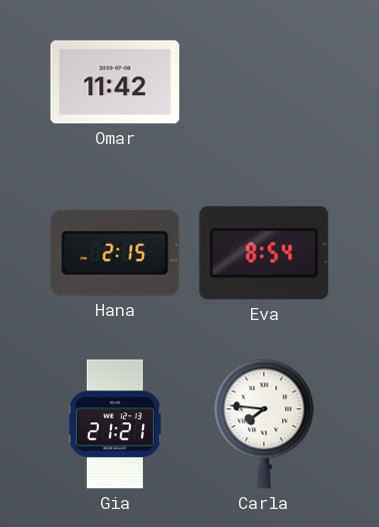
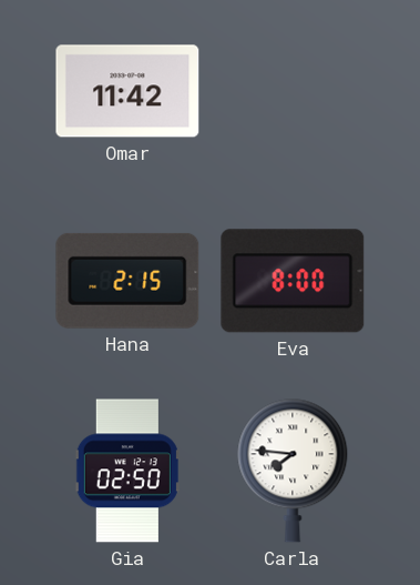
Eva: 8:54 -> 8:00 (293, 281)
Gia: 21:21 -> 02:50 (127, 471)
